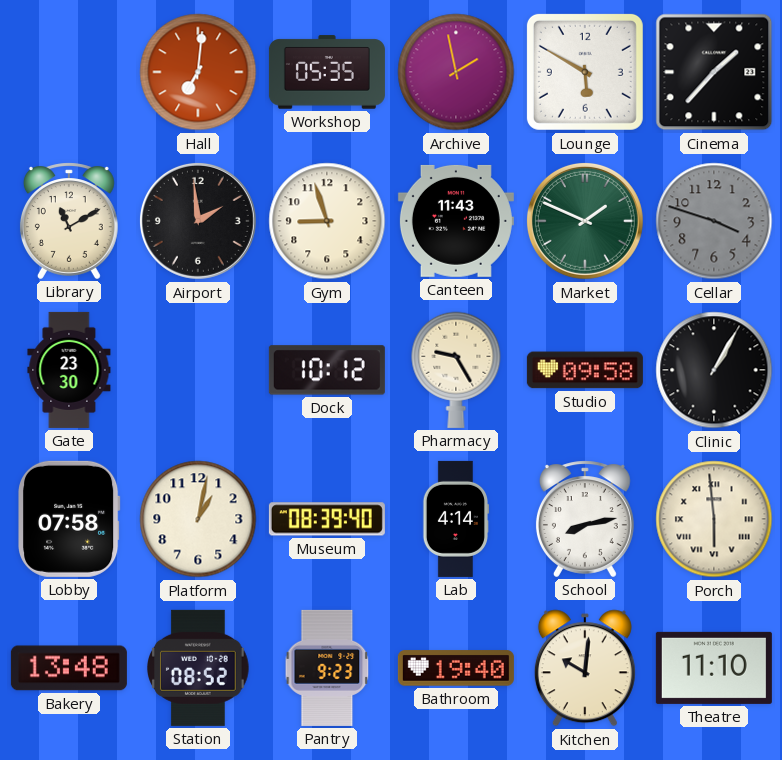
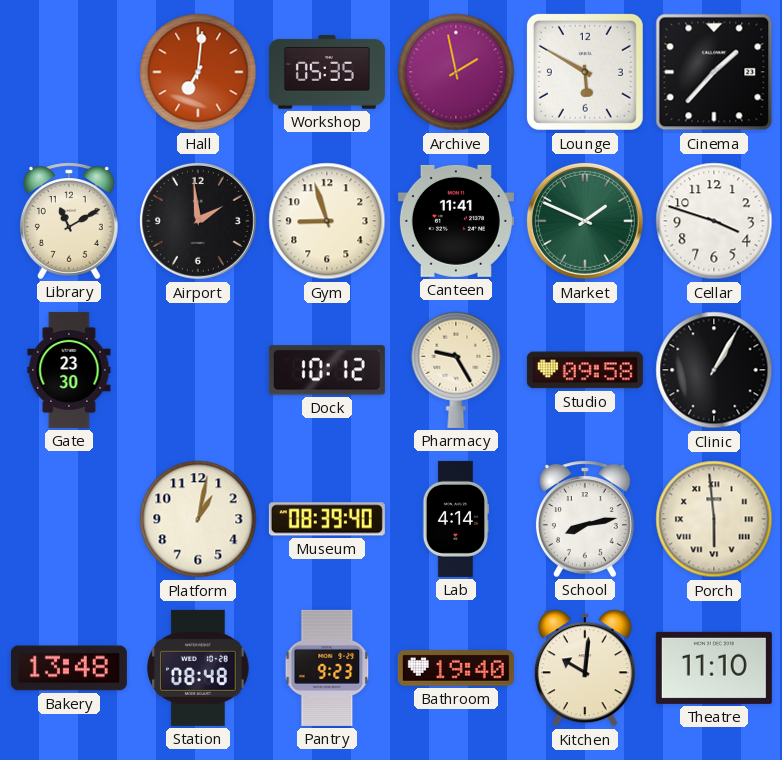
Canteen: 11:43 -> 11:41 (456, 221)
Cellar dial: grey -> white (714, 221)
Lobby: 07:58 -> none (70, 519)
Station: 08:52 -> 08:48 (199, 668)
